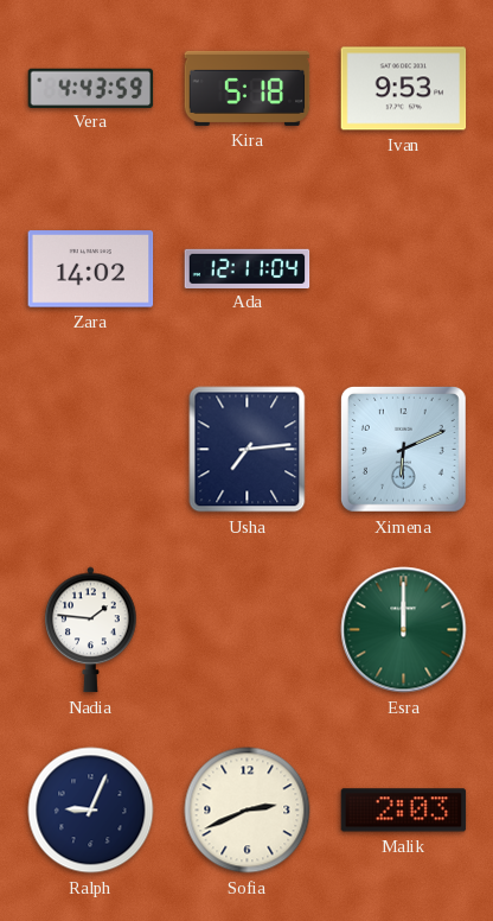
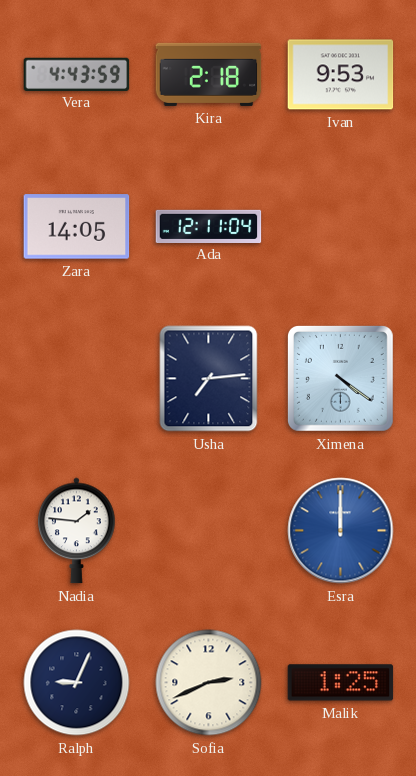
Kira: 5:18 -> 2:18 (209, 74)
Zara: 14:02 -> 14:05 (77, 227)
Ximena: 6:11 -> 4:21 (340, 378)
Esra dial: green -> blue (341, 531)
Malik: 2:03 -> 1:25 (341, 683)
